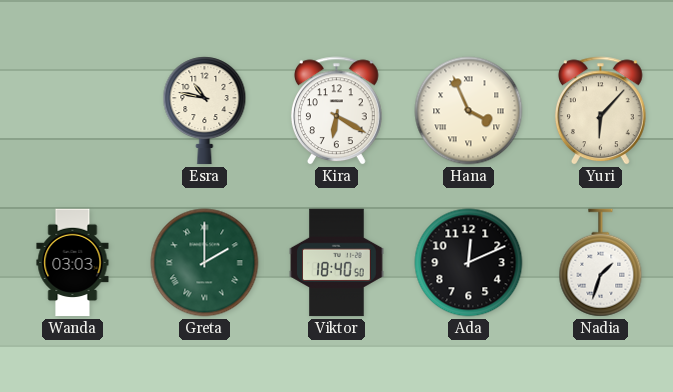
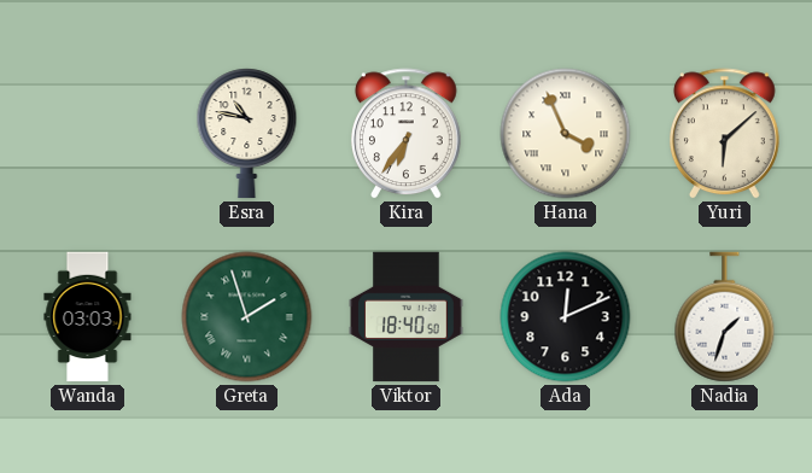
Kira: 6:20 -> 6:36 (407, 134)
Yuri: 6:07 -> 6:08 (725, 134)
Greta: 2:00 -> 1:57 (247, 317)
